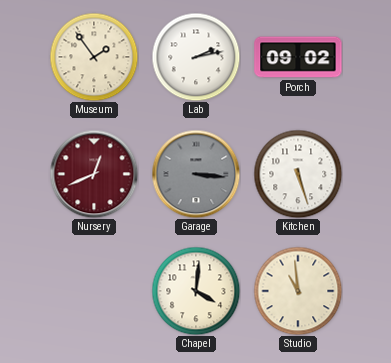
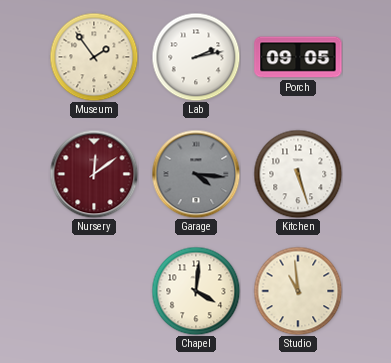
Porch: 09:02 -> 09:05 (298, 57)
Nursery: 12:41 -> 12:09 (94, 174)
Garage: 3:16 -> 4:16 (196, 174)
